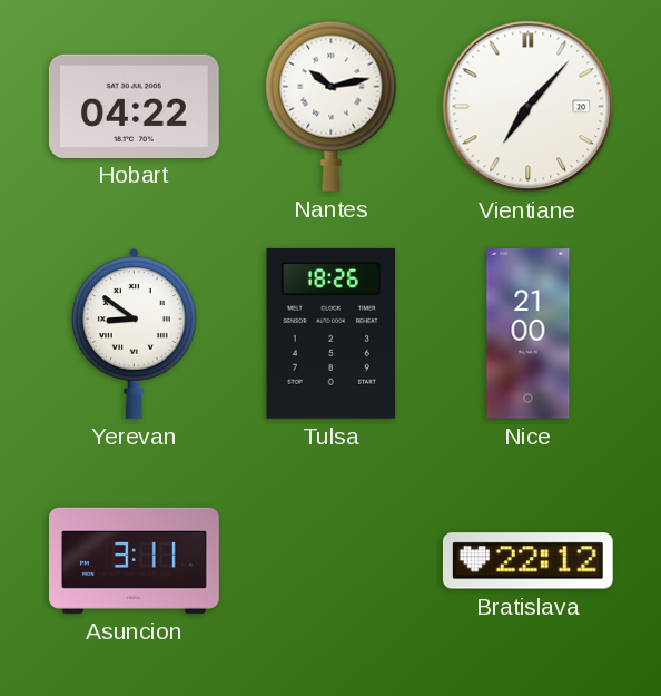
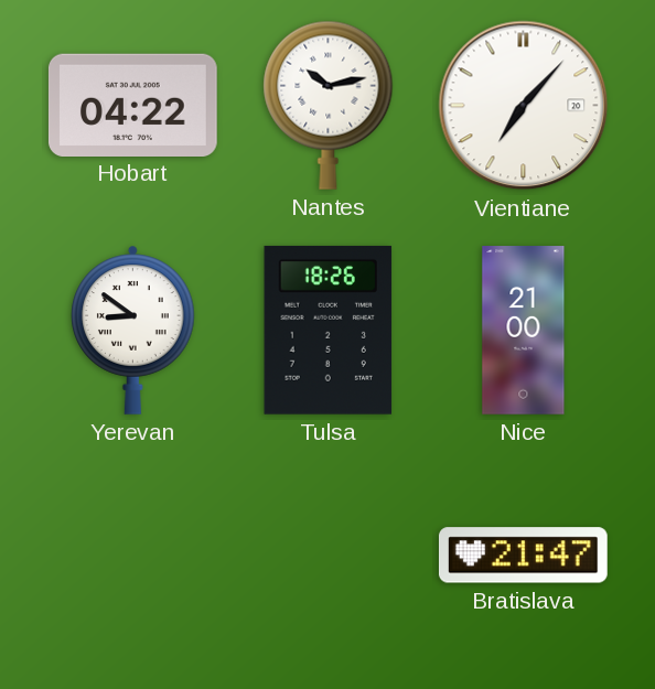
Asuncion: 3:11 -> none (135, 560)
Bratislava: 22:12 -> 21:47 (523, 556)
